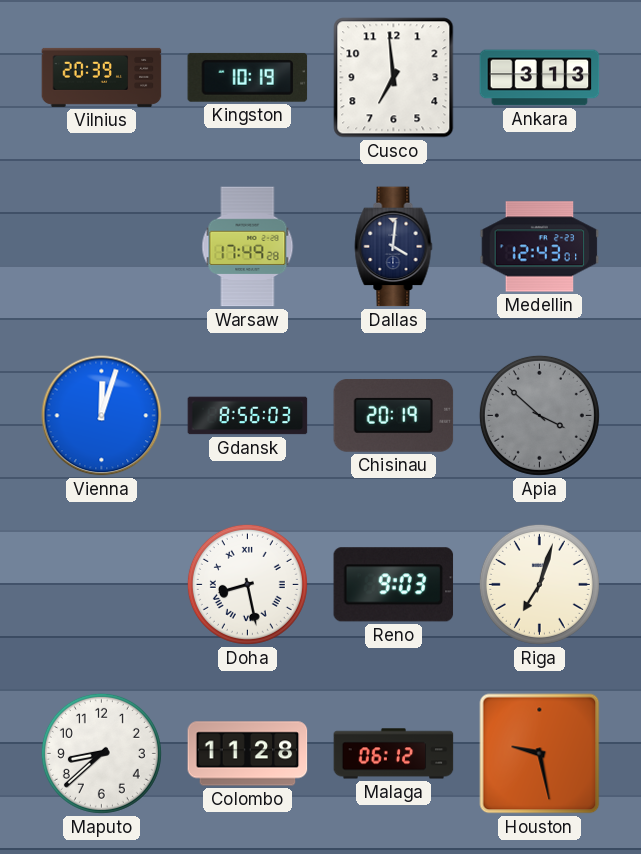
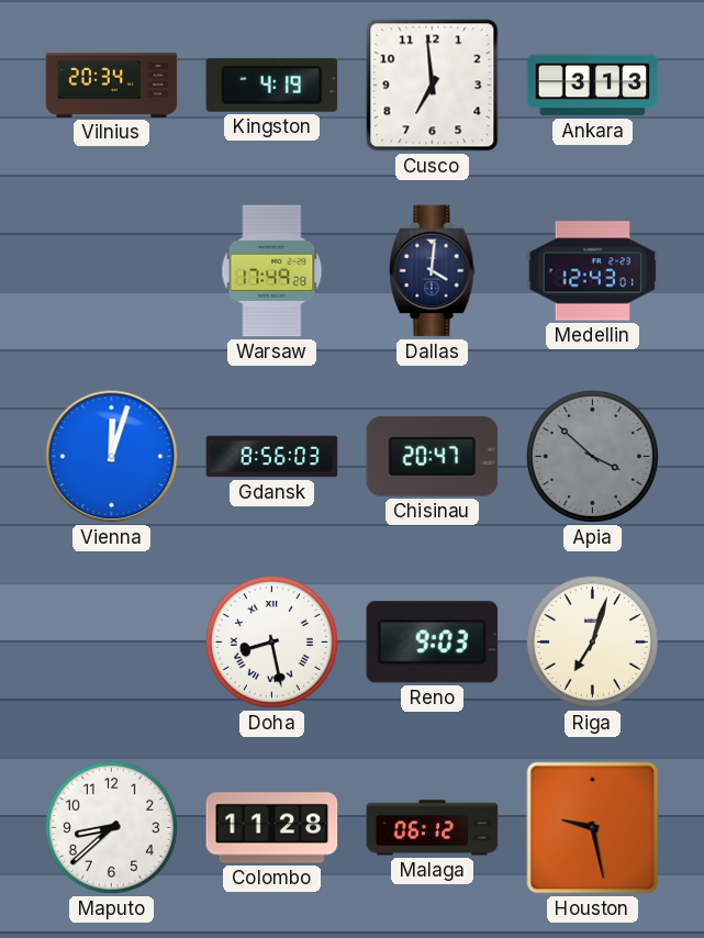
Vilnius: 20:39 -> 20:34 (112, 85)
Kingston: 10:19 -> 4:19 (272, 85)
Chisinau: 20:19 -> 20:47 (433, 457)
